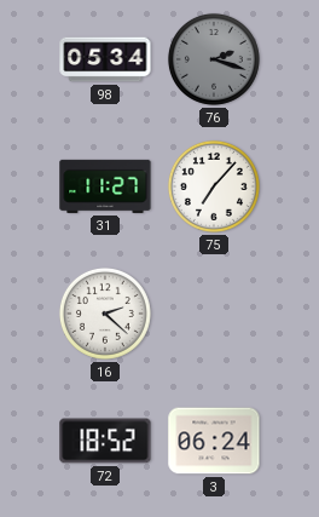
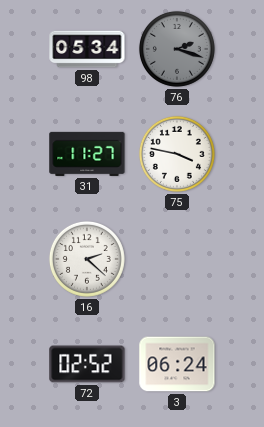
75: 7:07 -> 3:47 (177, 154)
72: 18:52 -> 02:52 (87, 364)
